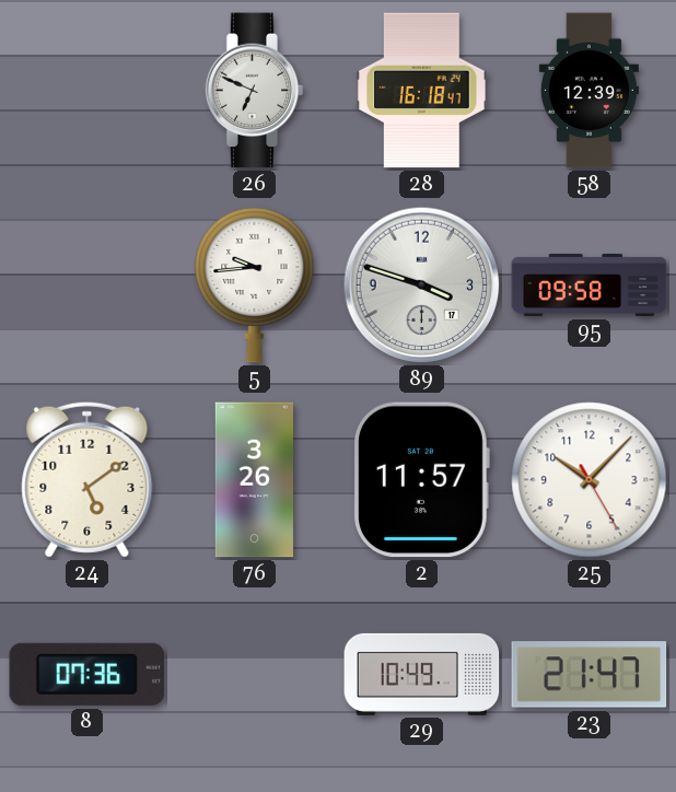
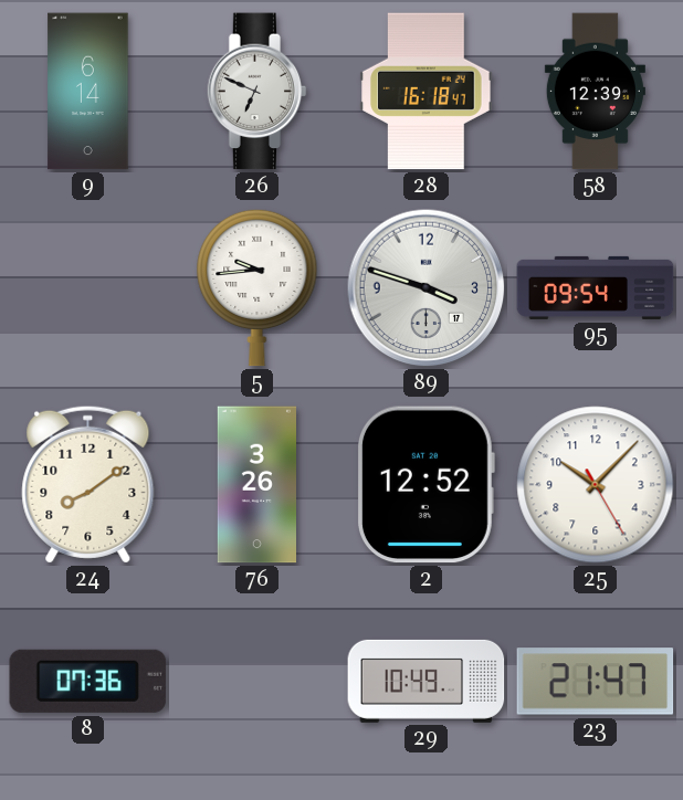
9: none -> 6:14 (88, 92)
95: 09:58 -> 09:54 (596, 287)
24: 5:09 -> 8:09 (88, 484)
2: 11:57 -> 12:52 (425, 485)
